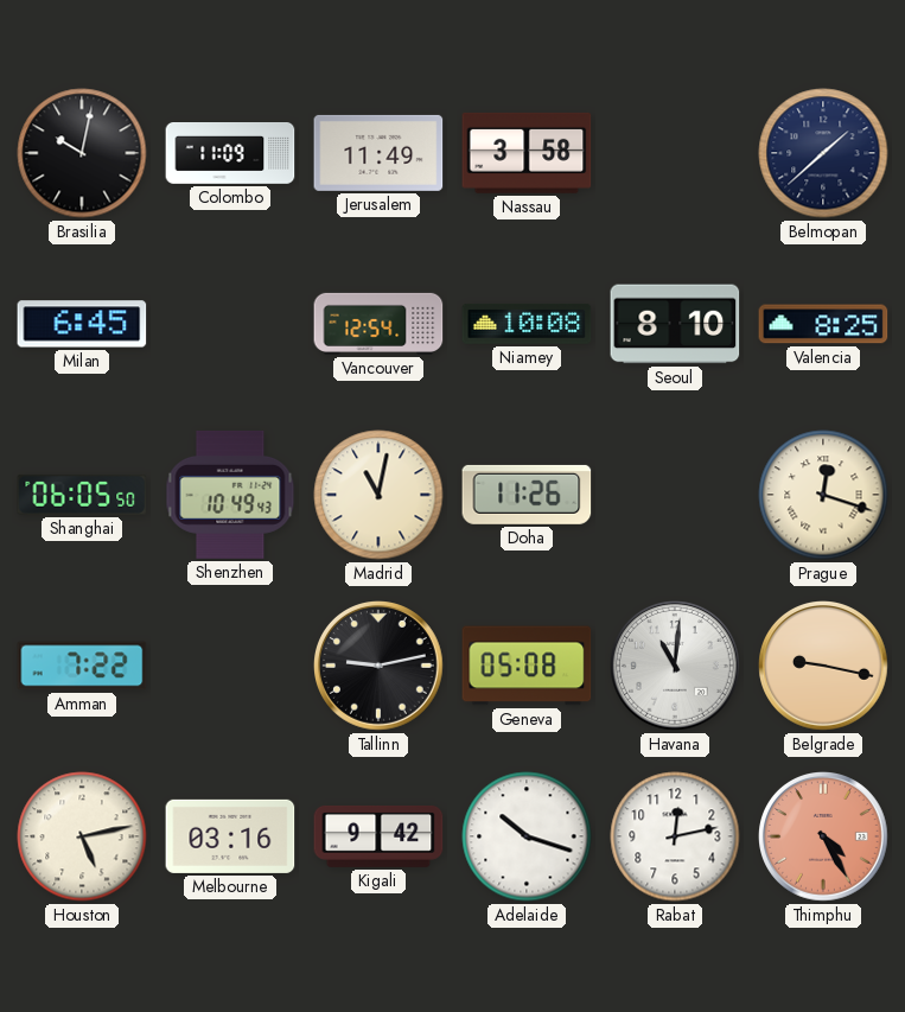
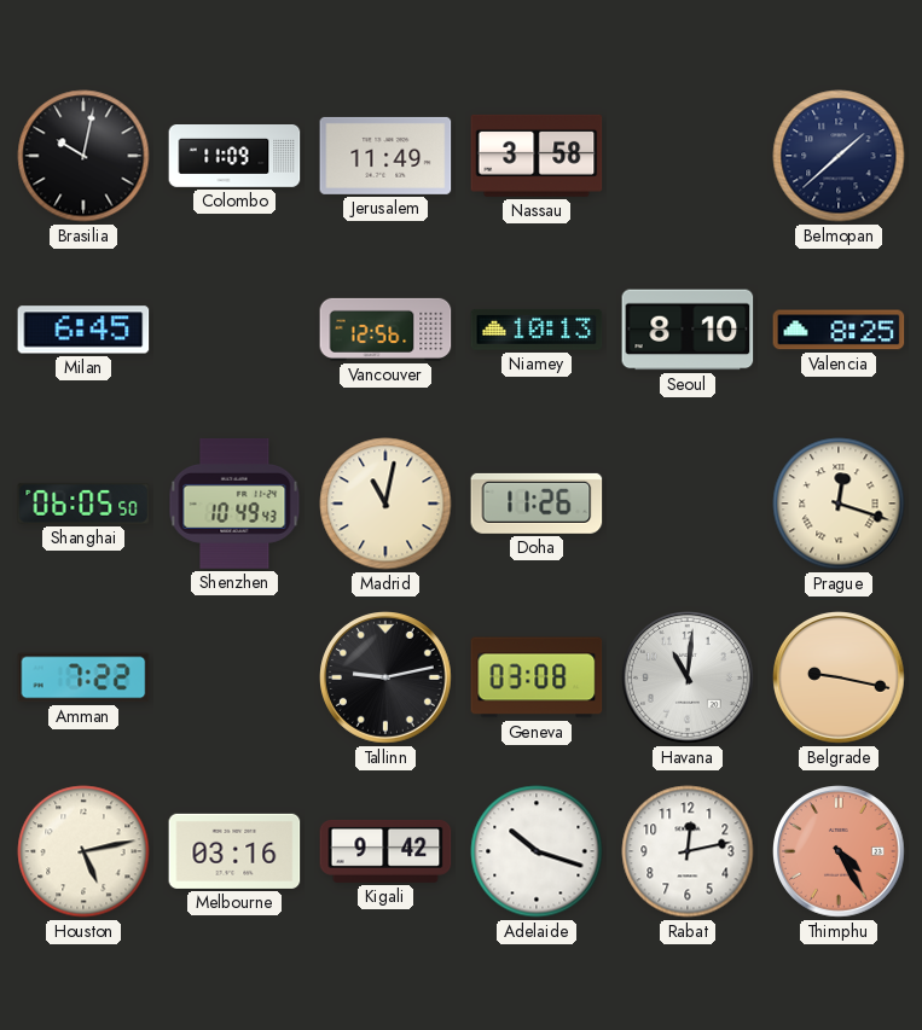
Vancouver: 12:54 -> 12:56 (385, 330)
Niamey: 10:08 -> 10:13 (537, 330)
Geneva: 05:08 -> 03:08 (537, 677)
